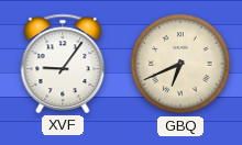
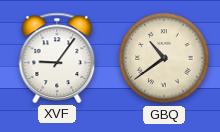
GBQ: 6:41 -> 10:39 (164, 58)
